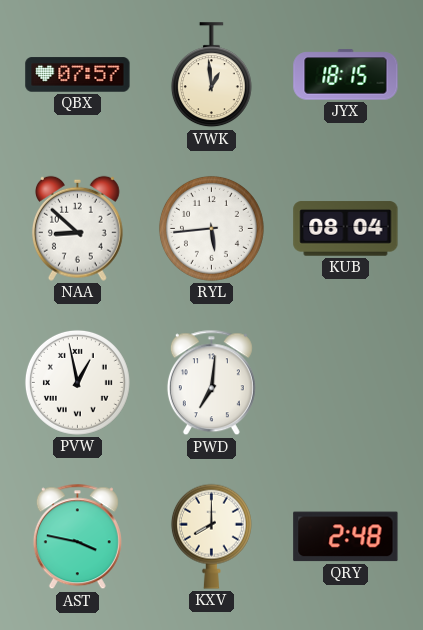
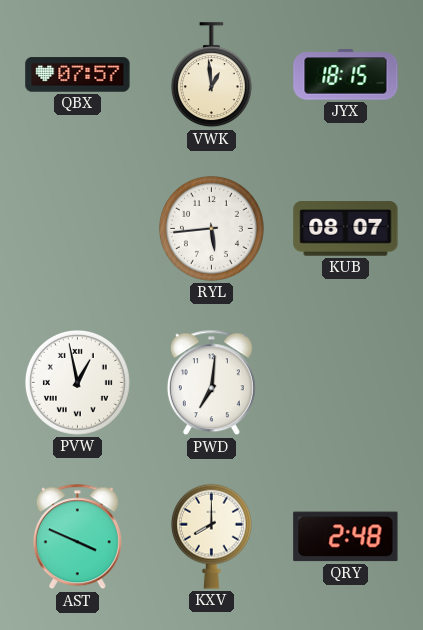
NAA: 8:52 -> none (77, 228)
KUB: 08:04 -> 08:07 (346, 229)
AST: 3:47 -> 3:49 (77, 537)
